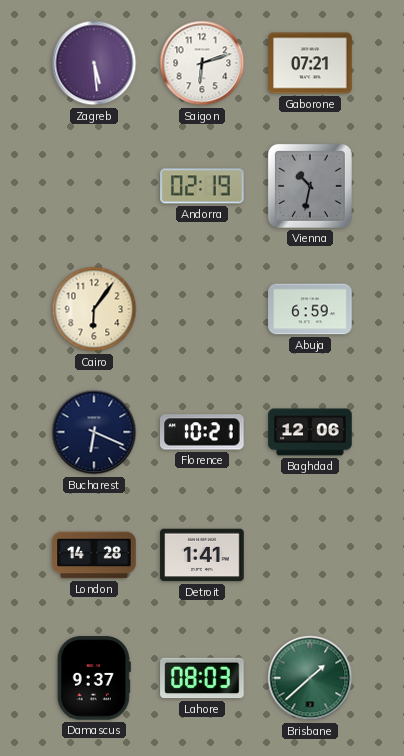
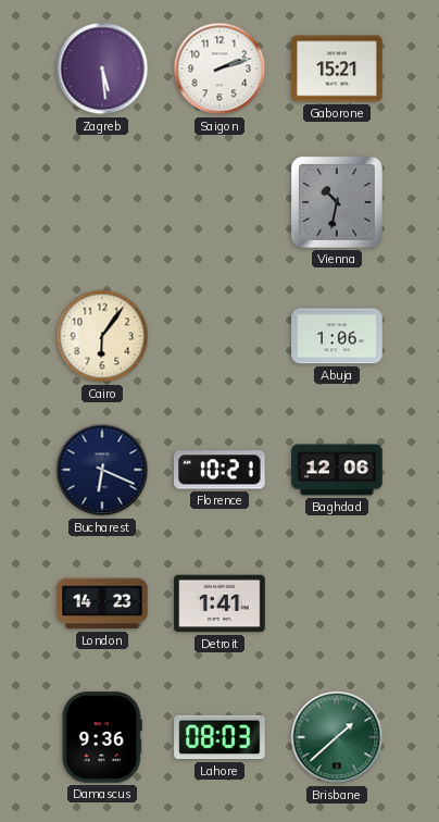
Saigon: 6:12 -> 2:12 (220, 68)
Gaborone: 07:21 -> 15:21 (337, 68)
Andorra: 02:19 -> none (202, 186)
Abuja: 6:59 -> 1:06 (337, 336)
London: 14:28 -> 14:23 (102, 603)
Damascus: 9:37 -> 9:36 (102, 737)
